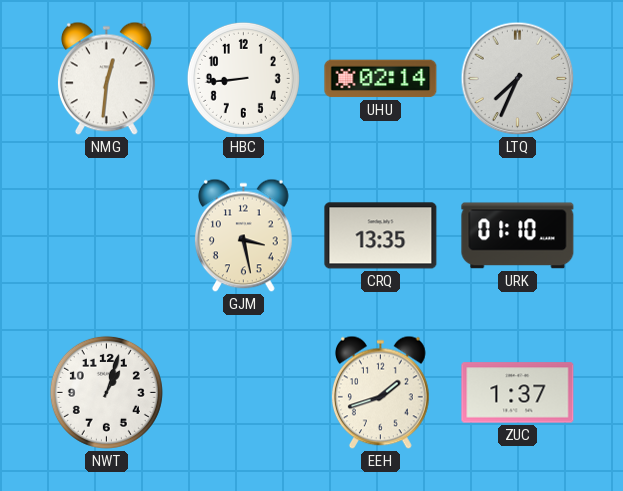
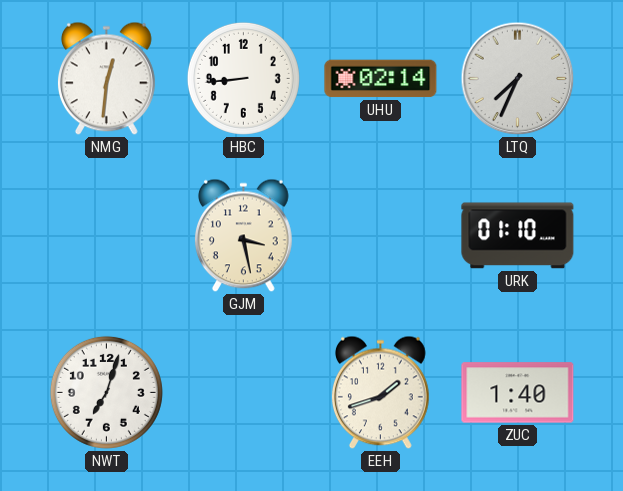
CRQ: 13:35 -> none (381, 236)
NWT: 1:03 -> 7:03 (106, 392)
ZUC: 1:37 -> 1:40 (518, 393)
